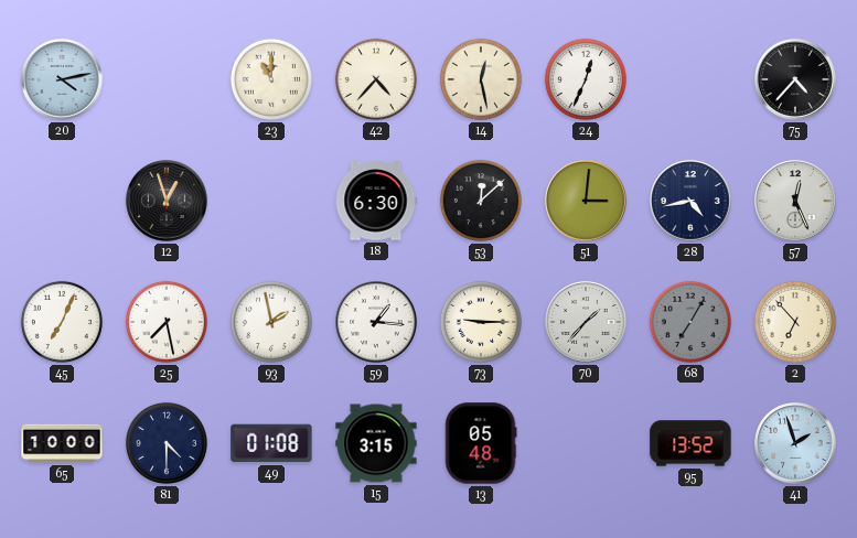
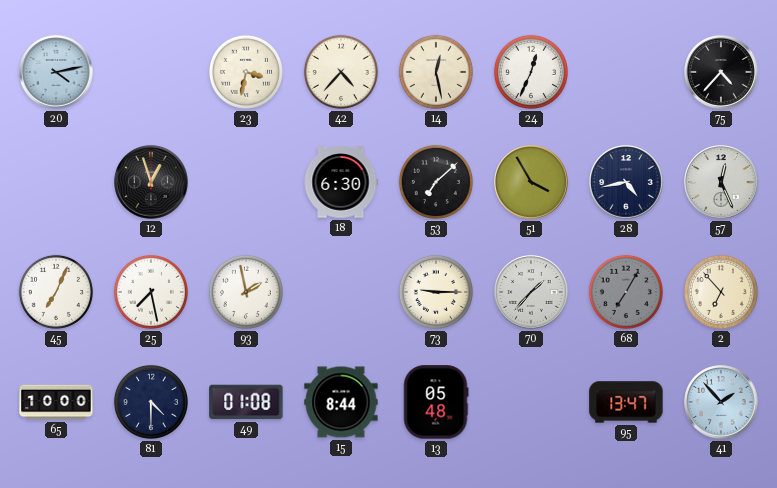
23: 11:00 -> 3:32 (246, 72)
53: 12:08 -> 7:08 (436, 182)
51: 3:01 -> 3:55 (531, 182)
59: 1:16 -> none (376, 322)
15: 3:15 -> 8:44 (341, 402)
95: 13:52 -> 13:47 (626, 402)
41: 1:57 -> 1:53 (721, 402)
